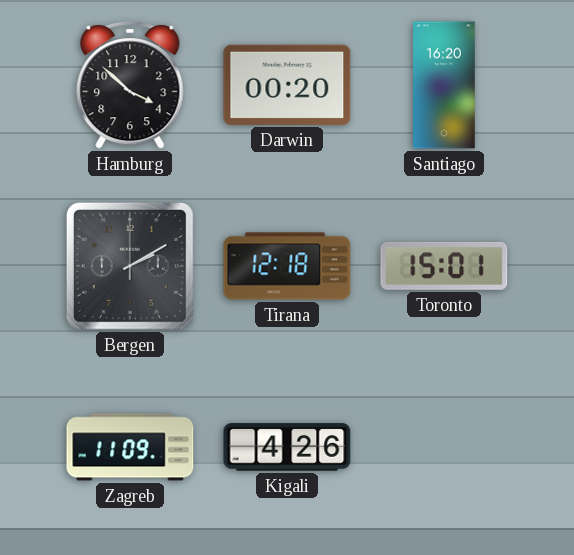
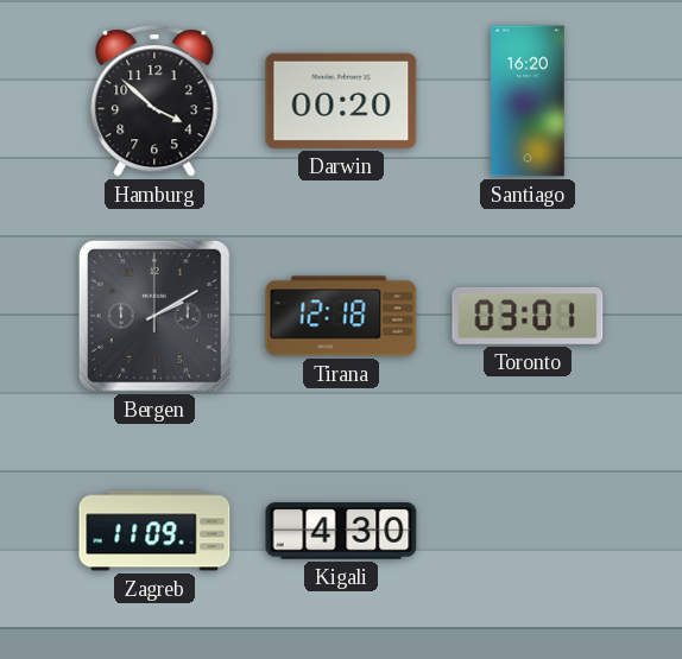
Toronto: 15:01 -> 03:01 (528, 316)
Kigali: 4:26 -> 4:30 (341, 531)
